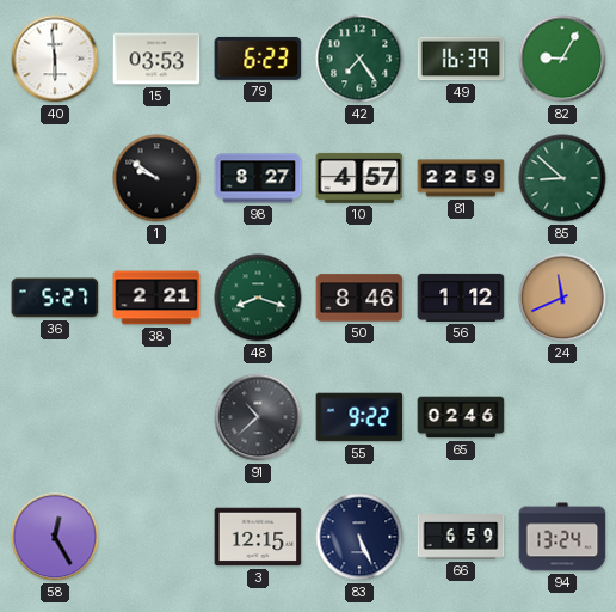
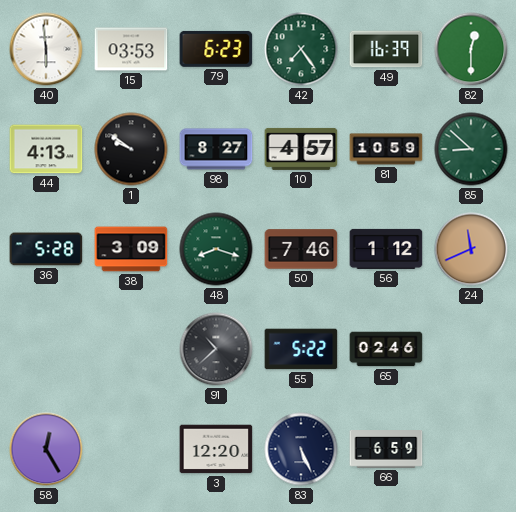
82: 9:05 -> 12:30 (471, 49)
44: none -> 4:13 (46, 149)
81: 22:59 -> 10:59 (386, 149)
36: 5:27 -> 5:28 (46, 249)
38: 2:21 -> 3:09 (131, 249)
50: 8:46 -> 7:46 (301, 249)
55: 9:22 -> 5:22 (301, 349)
3: 12:15 -> 12:20 (216, 449)
94: 13:24 -> none (562, 537)
